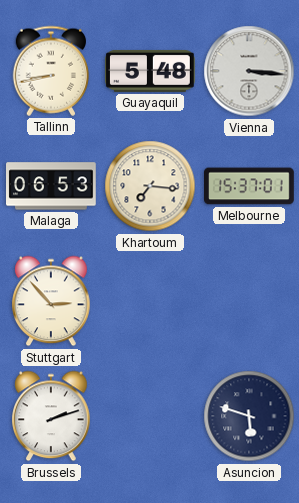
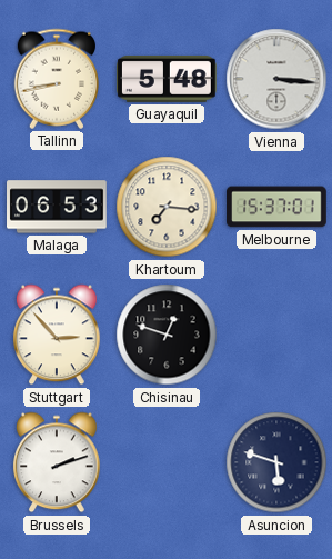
Chisinau: none -> 12:48 (167, 335)
